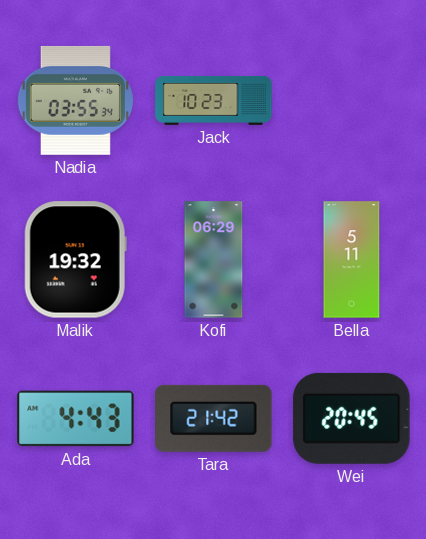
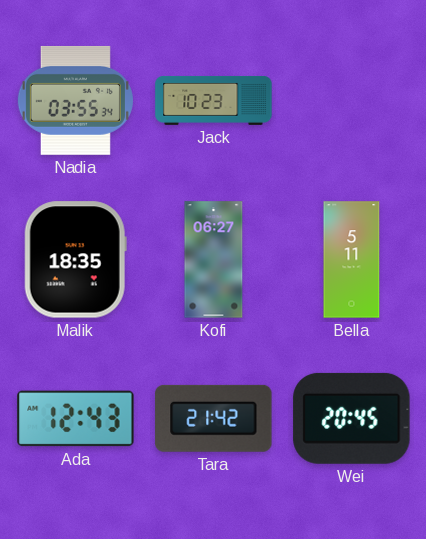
Malik: 19:32 -> 18:35 (75, 260)
Kofi: 06:29 -> 06:27 (214, 260)
Ada: 4:43 -> 12:43 (76, 419)
